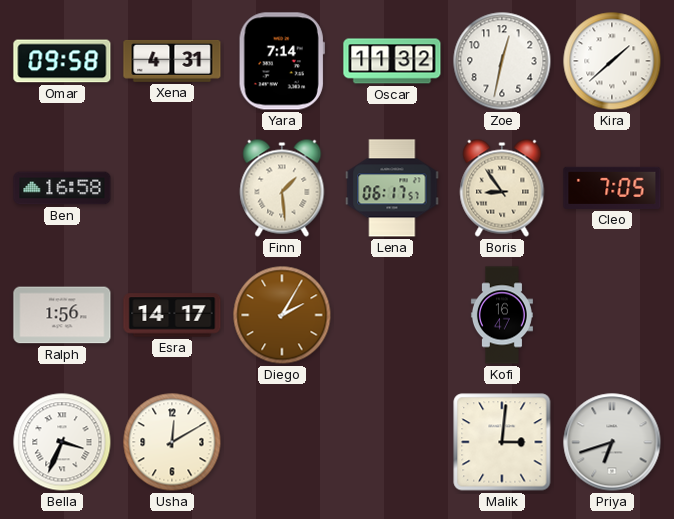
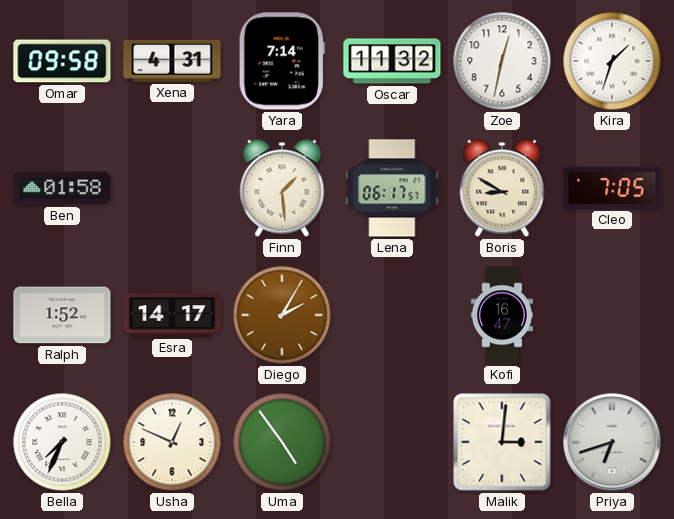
Kira: 1:38 -> 1:33 (612, 61)
Ben: 16:58 -> 01:58 (62, 188)
Boris: 8:54 -> 8:50 (502, 188)
Ralph: 1:56 -> 1:52 (62, 315)
Bella: 3:34 -> 7:34 (62, 442)
Usha: 12:10 -> 12:49 (172, 442)
Uma: none -> 4:54 (282, 442)
